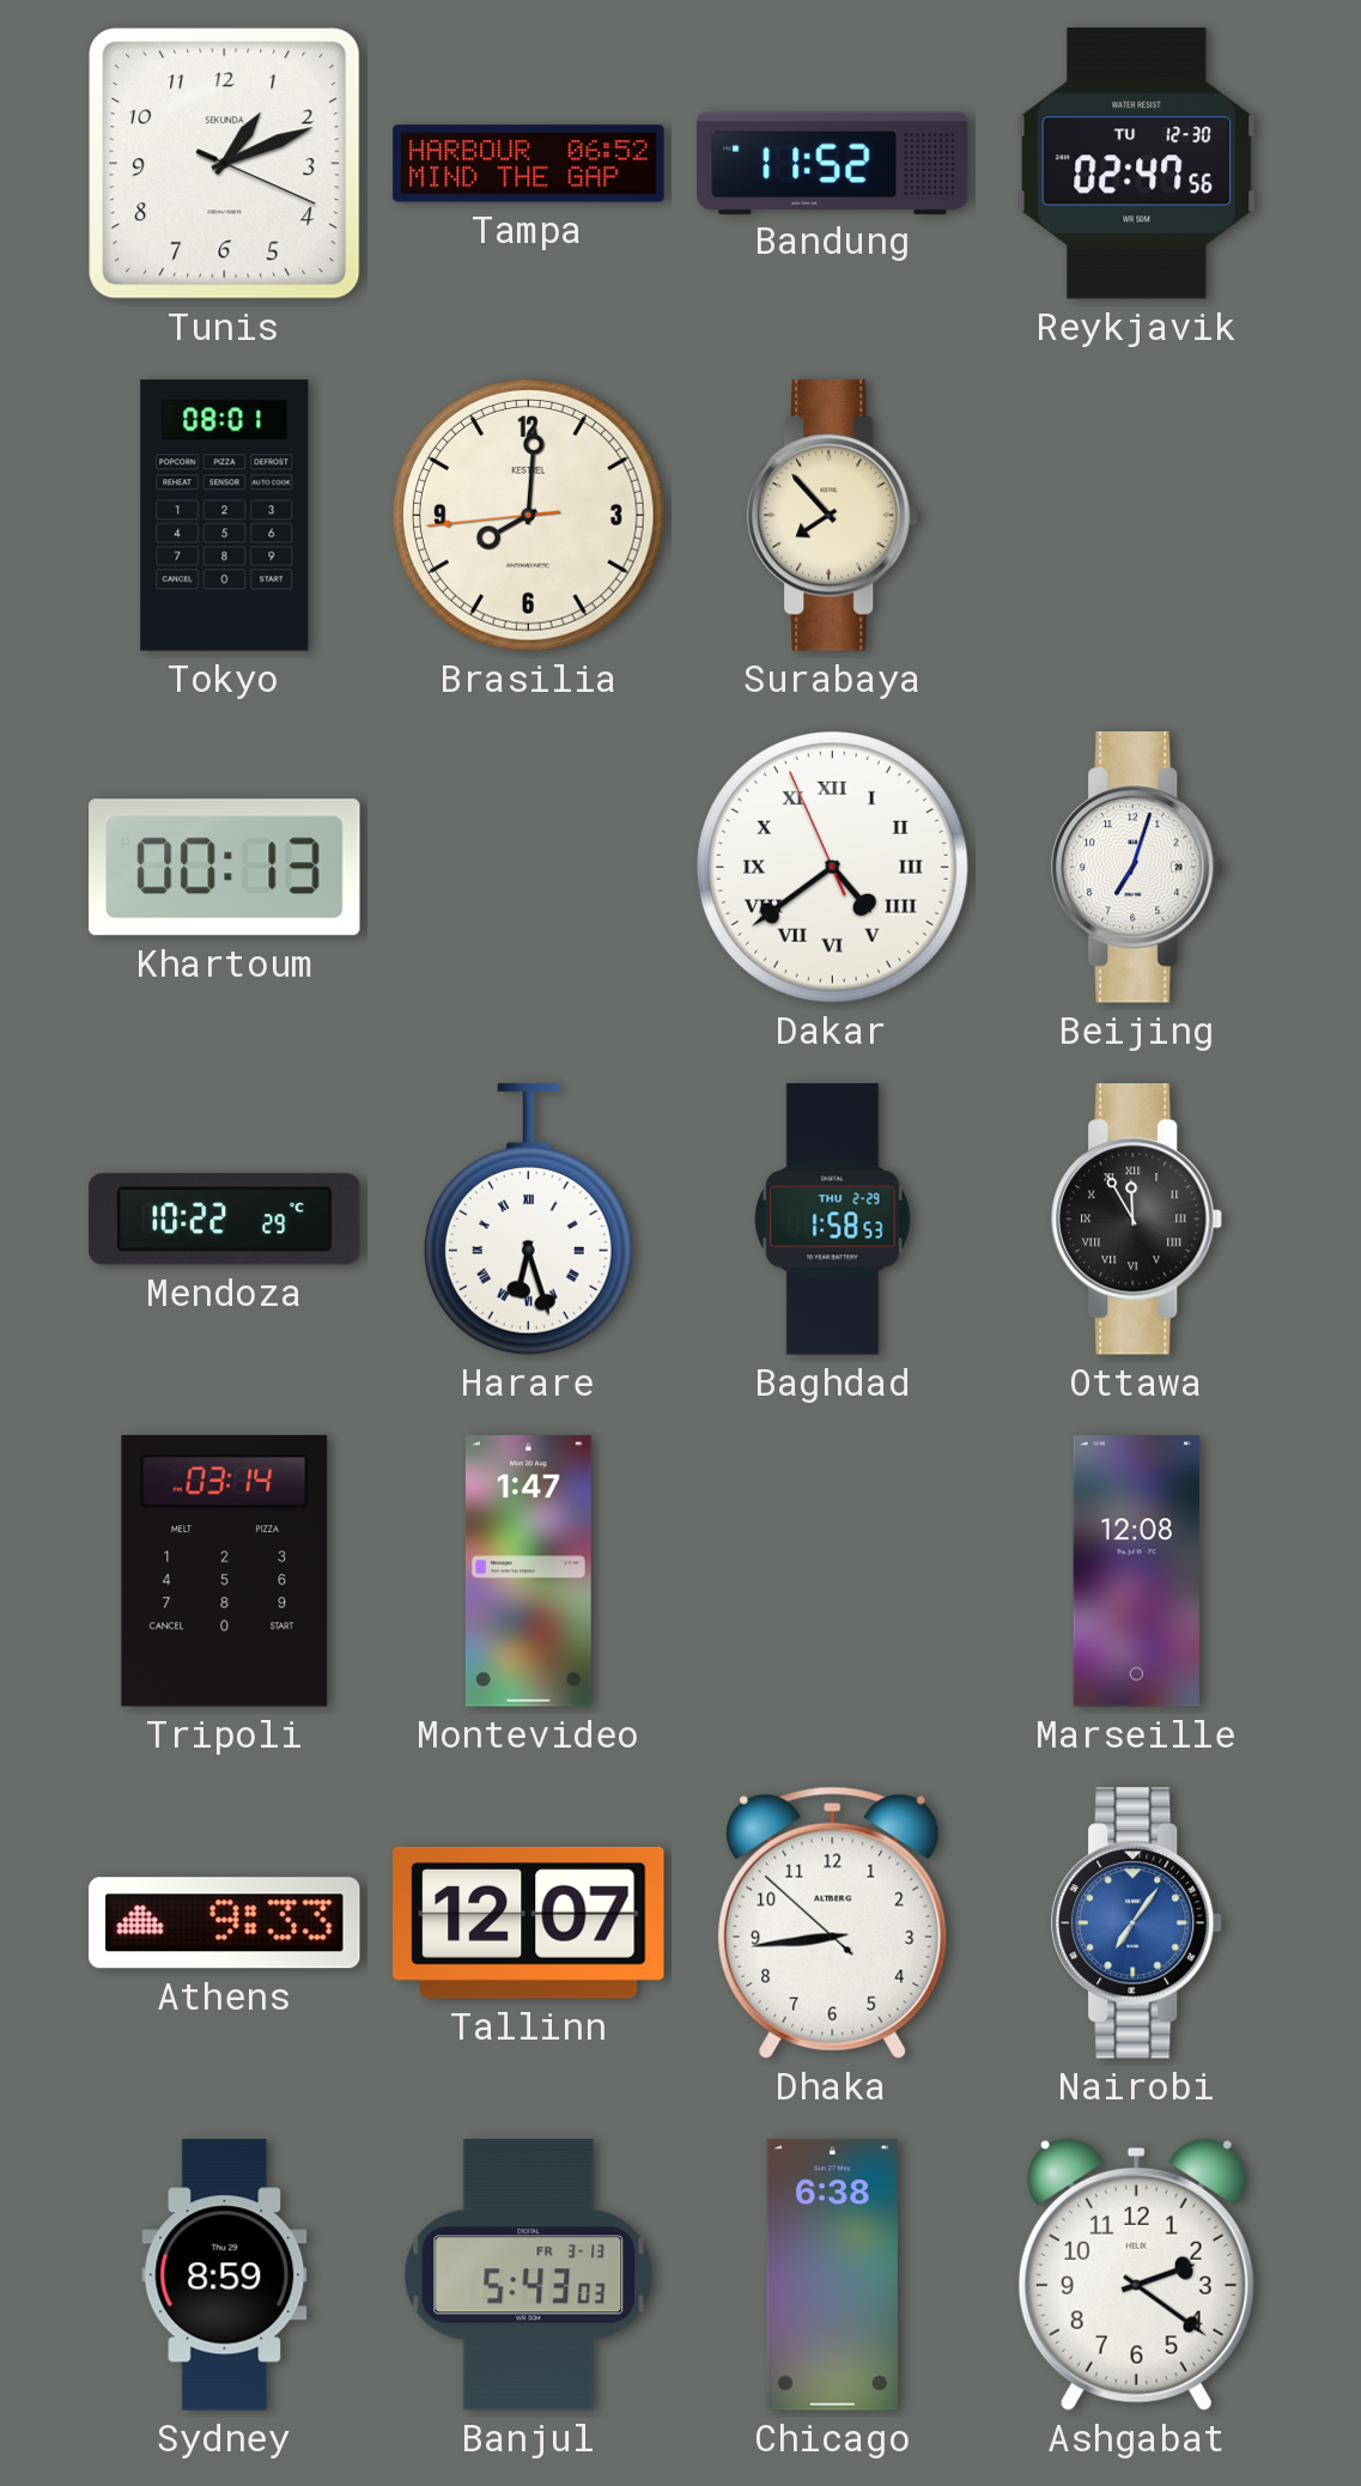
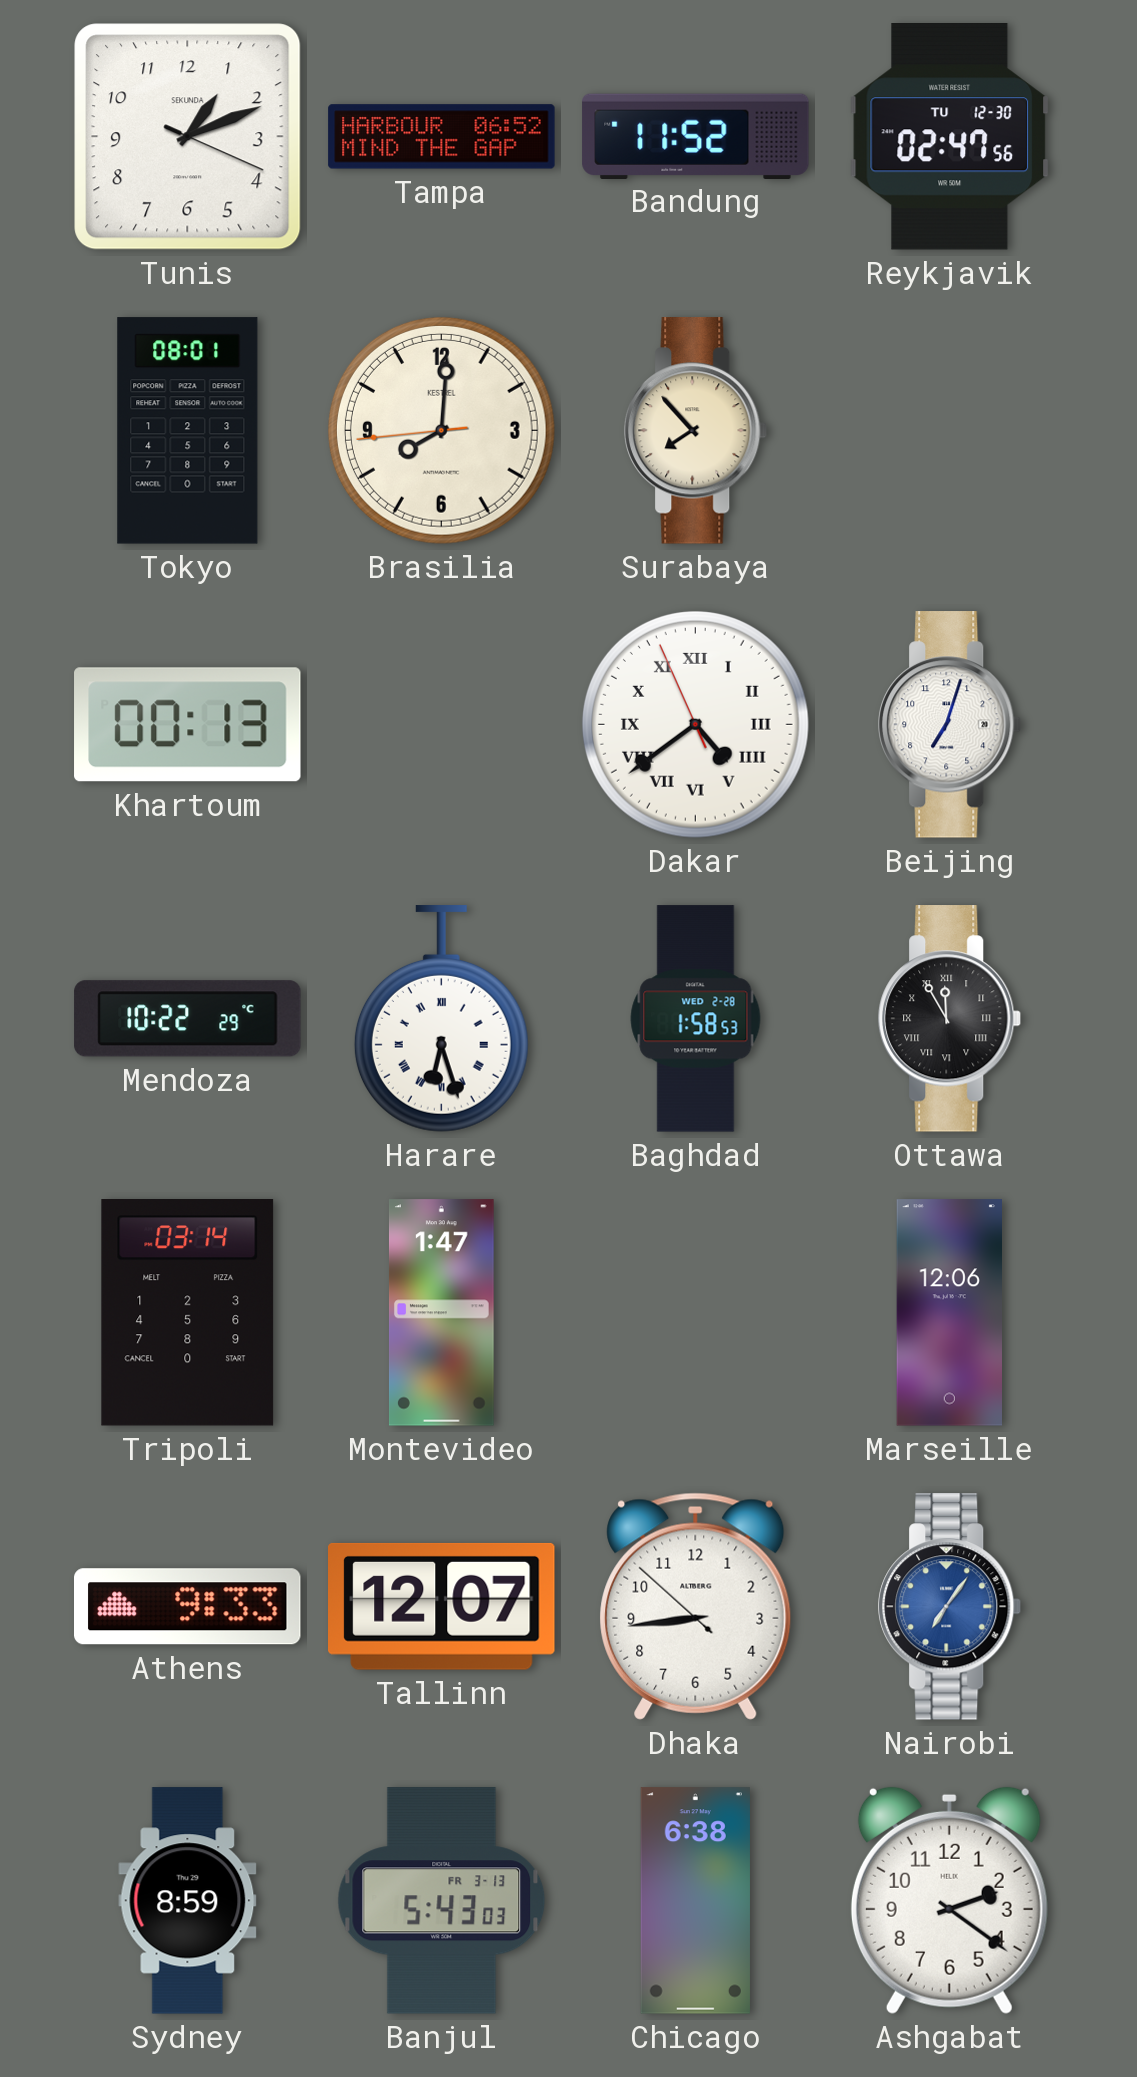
Baghdad date: THU 2-29 -> WED 2-28 (696, 1019)
Marseille: 12:08 -> 12:06 (949, 1313)
